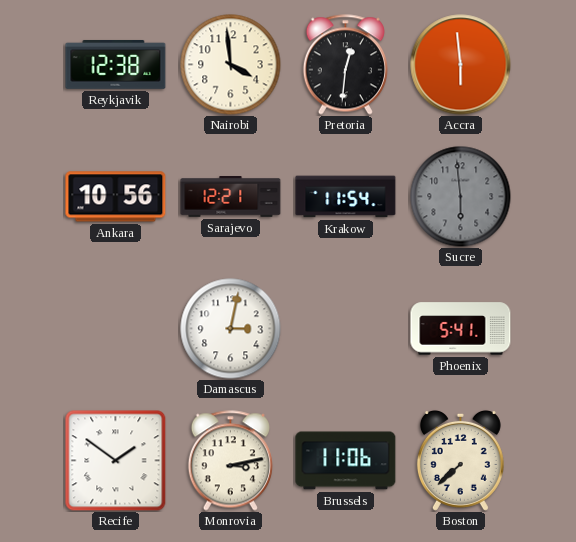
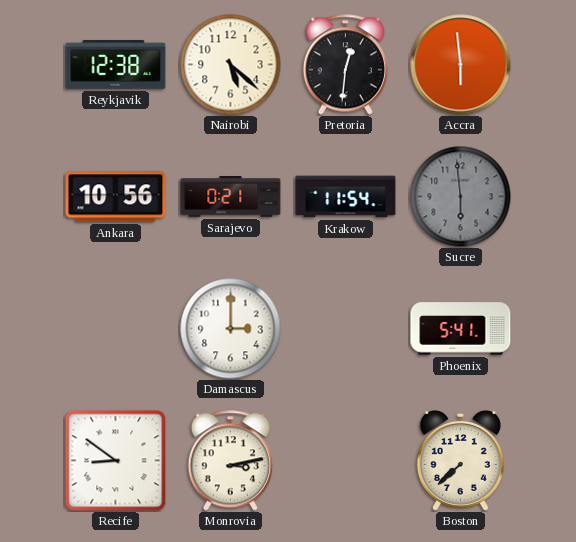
Nairobi: 3:59 -> 5:22 (231, 65)
Sarajevo: 12:21 -> 0:21 (231, 197)
Damascus: 3:02 -> 3:00 (231, 329)
Recife: 1:51 -> 8:51 (116, 461)
Brussels: 11:06 -> none (346, 461)
